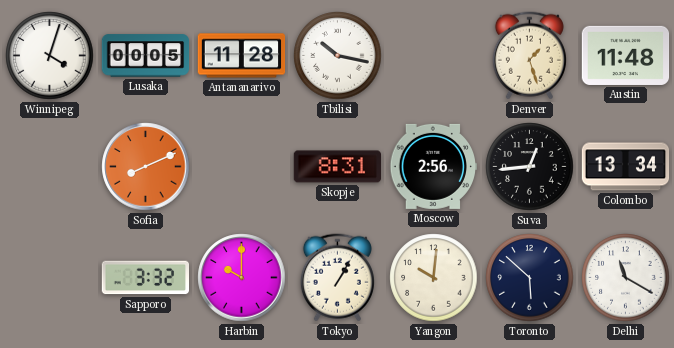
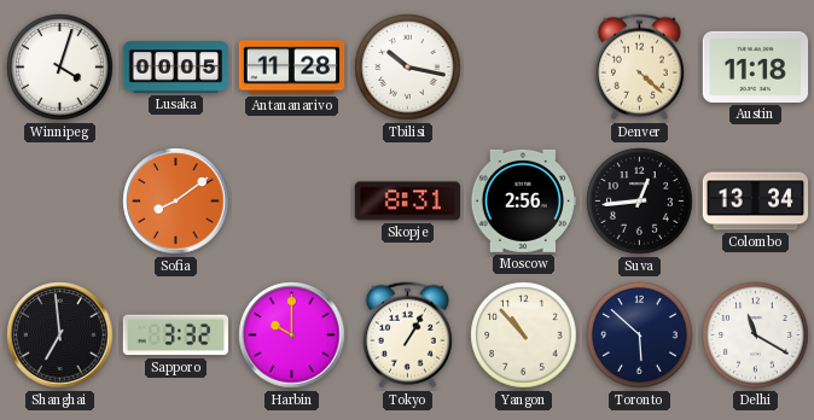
Denver: 1:27 -> 4:22 (639, 68)
Austin: 11:48 -> 11:18 (756, 66)
Sofia: 8:11 -> 8:09 (176, 202)
Shanghai: none -> 6:59 (60, 336)
Yangon: 10:01 -> 10:53 (524, 336)
